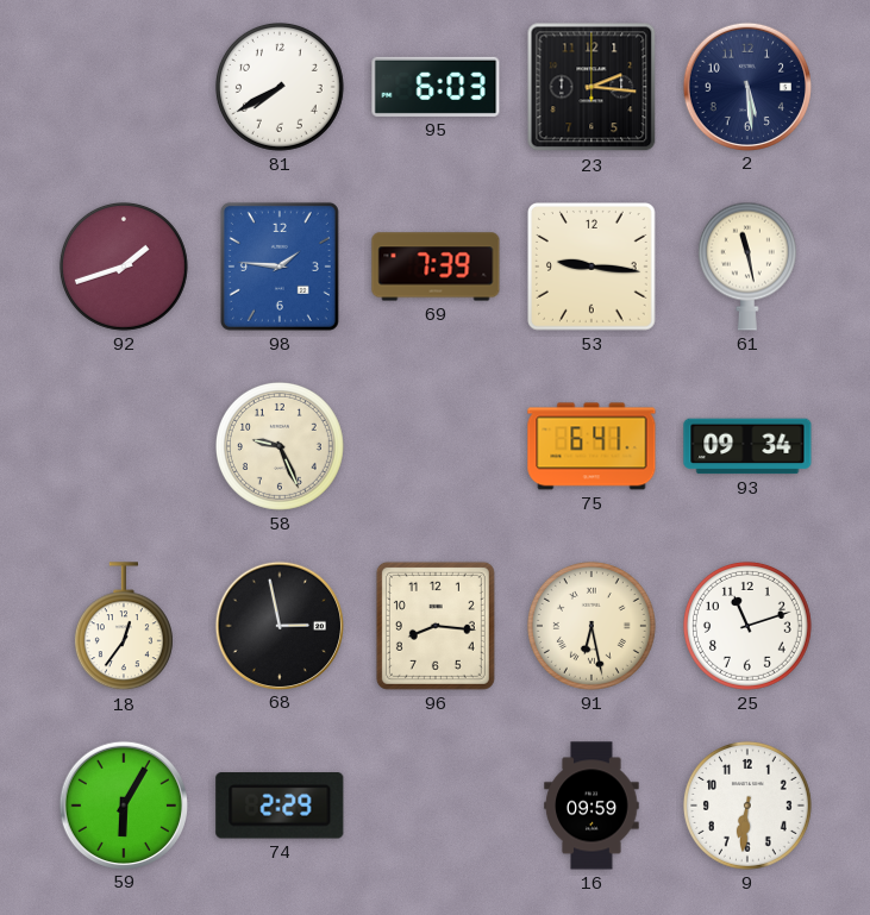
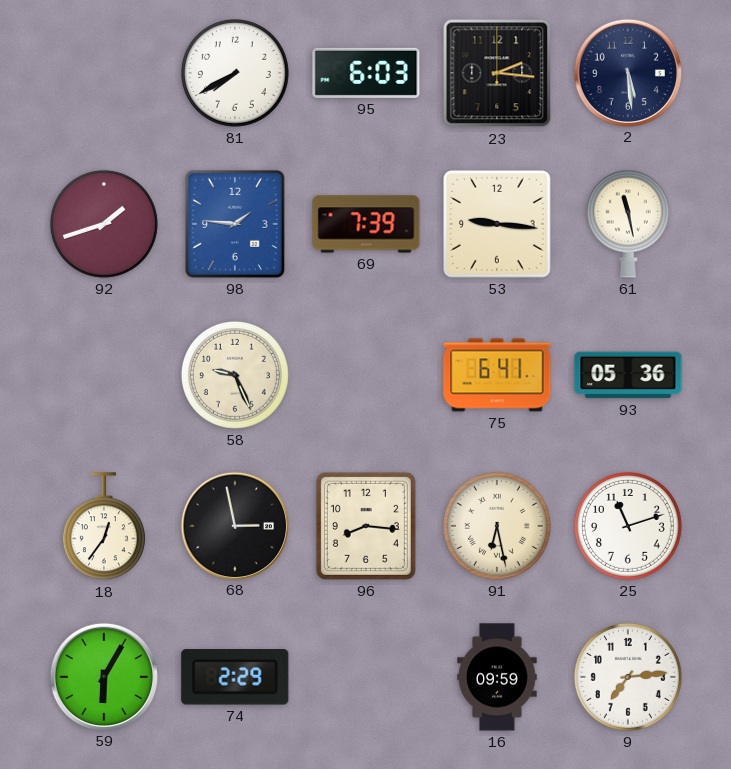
93: 09:34 -> 05:36 (628, 375)
9: 6:31 -> 7:14 (628, 677)
